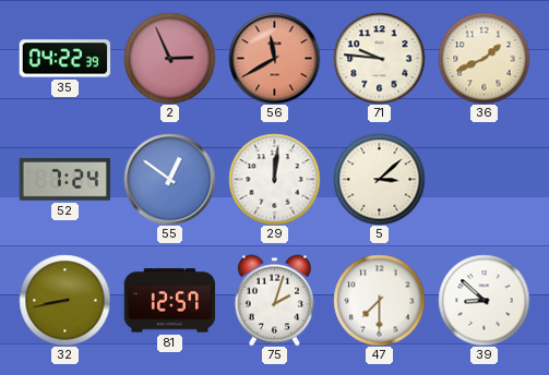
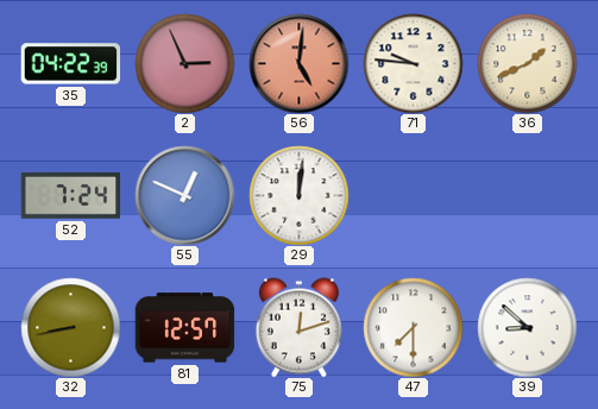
56: 11:40 -> 5:01 (298, 63)
55: 12:51 -> 12:49 (184, 195)
5: 3:08 -> none (379, 179)
75: 2:03 -> 12:12 (298, 327)
